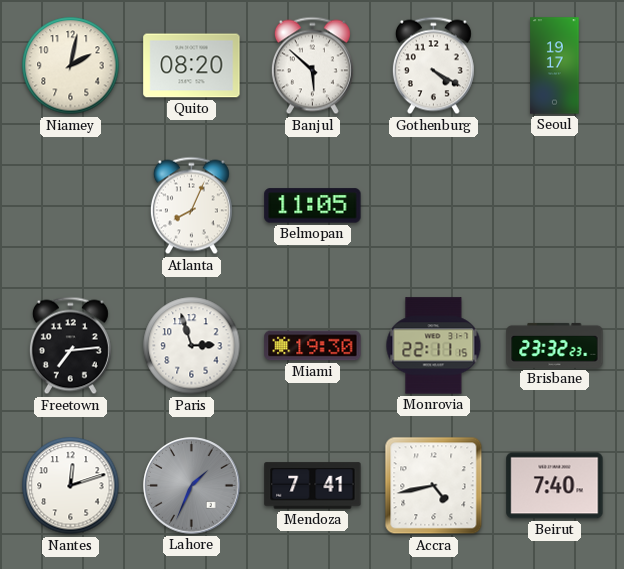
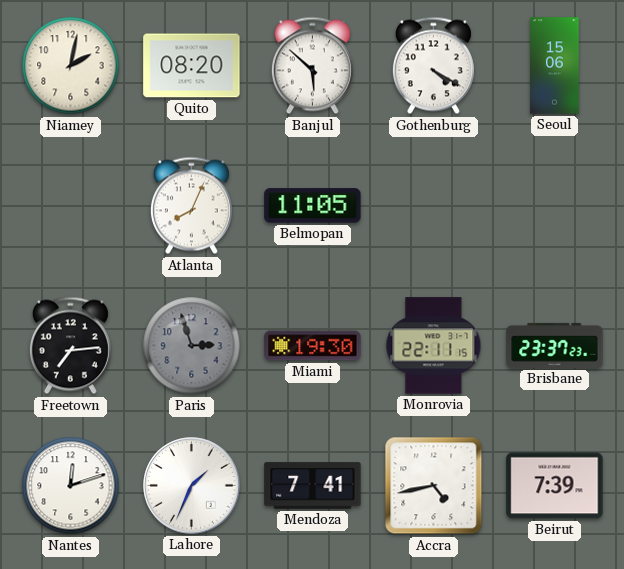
Seoul: 19:17 -> 15:06 (555, 66)
Paris dial: white -> grey (192, 346)
Brisbane: 23:32 -> 23:37 (555, 345)
Lahore dial: grey -> white (192, 486)
Beirut: 7:40 -> 7:39 (555, 486)
